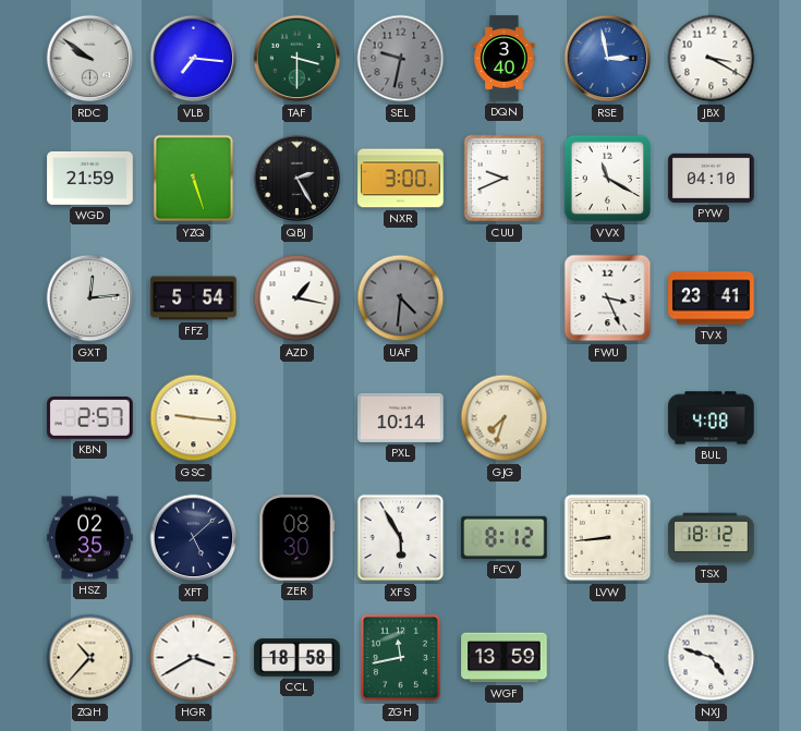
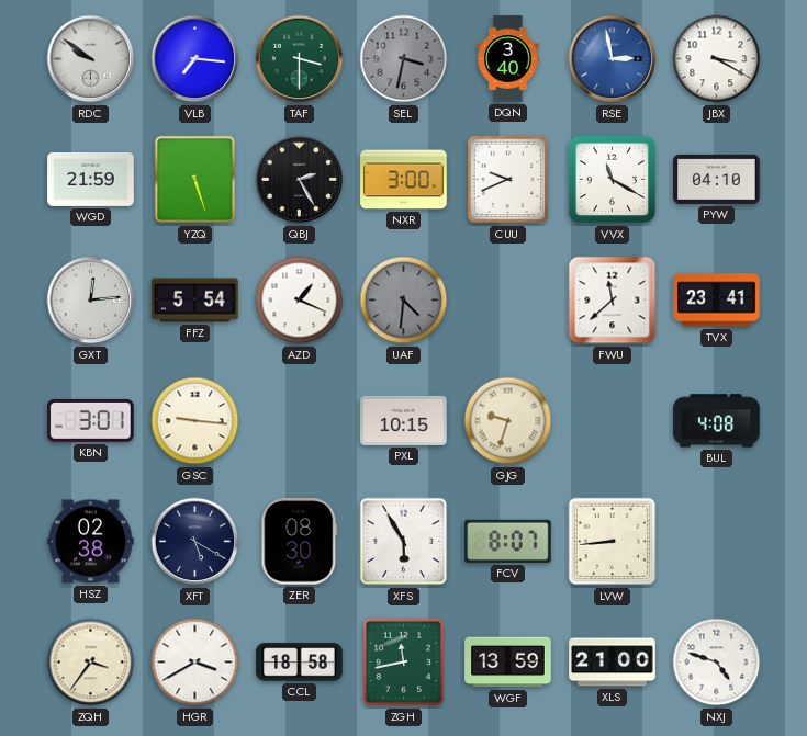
SEL: 9:32 -> 3:32 (404, 59)
AZD: 1:17 -> 1:19 (300, 301)
FWU: 3:26 -> 11:38 (613, 301)
KBN: 2:57 -> 3:01 (91, 420)
PXL: 10:14 -> 10:15 (404, 420)
GJG: 7:33 -> 9:33 (508, 421)
HSZ: 02:35 -> 02:38 (91, 542)
XFT: 5:08 -> 5:20 (195, 542)
FCV: 8:12 -> 8:07 (508, 541)
TSX: 18:12 -> none (712, 538)
ZQH: 10:37 -> 3:36 (91, 663)
XLS: none -> 21:00 (613, 663)
